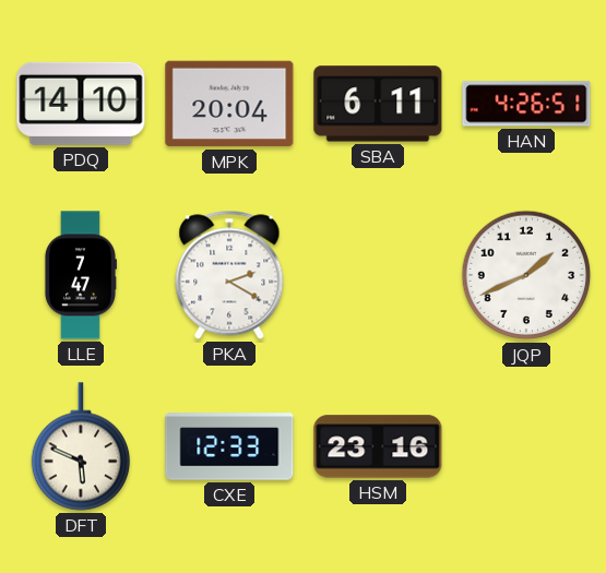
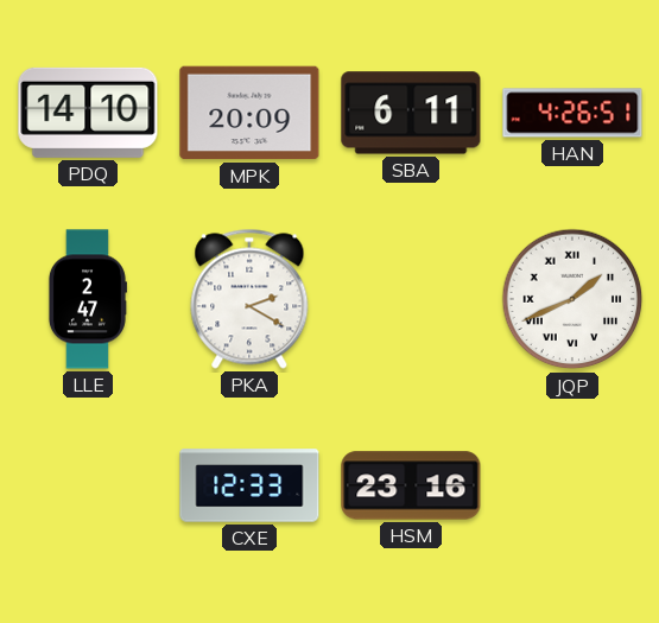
MPK: 20:04 -> 20:09 (249, 113)
LLE: 7:47 -> 2:47 (87, 299)
JQP numerals: Arabic -> Roman (572, 299)
DFT: 5:49 -> none (81, 446)
